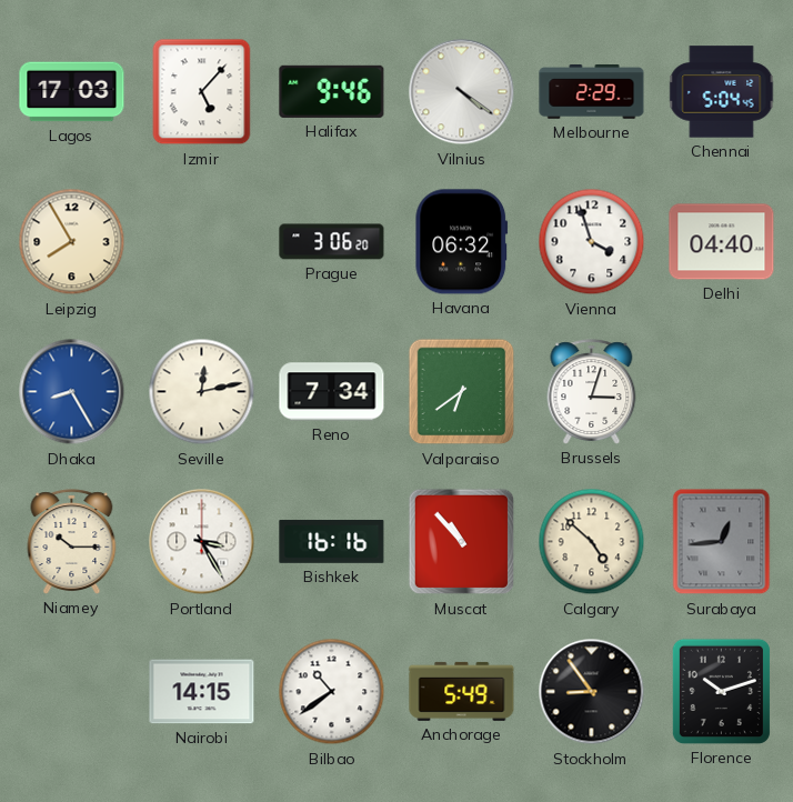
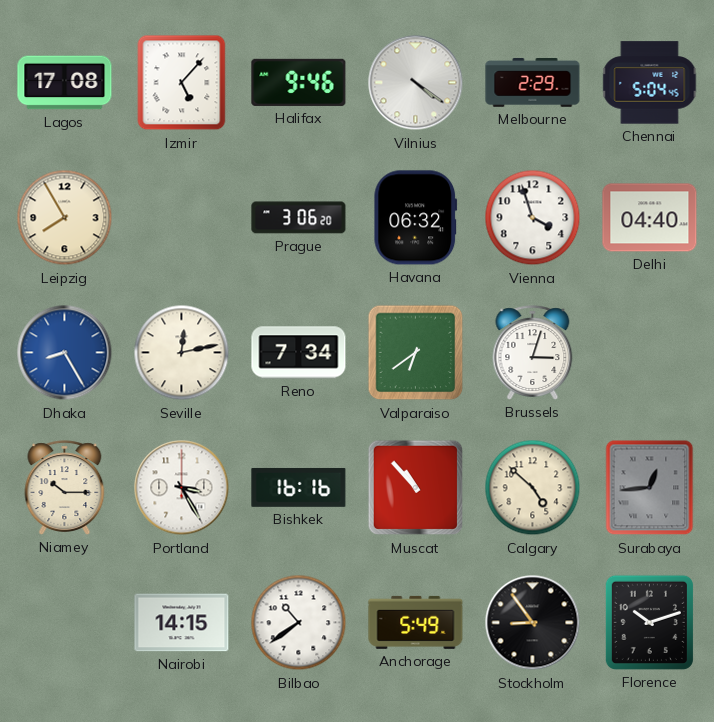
Lagos: 17:03 -> 17:08 (65, 83)
